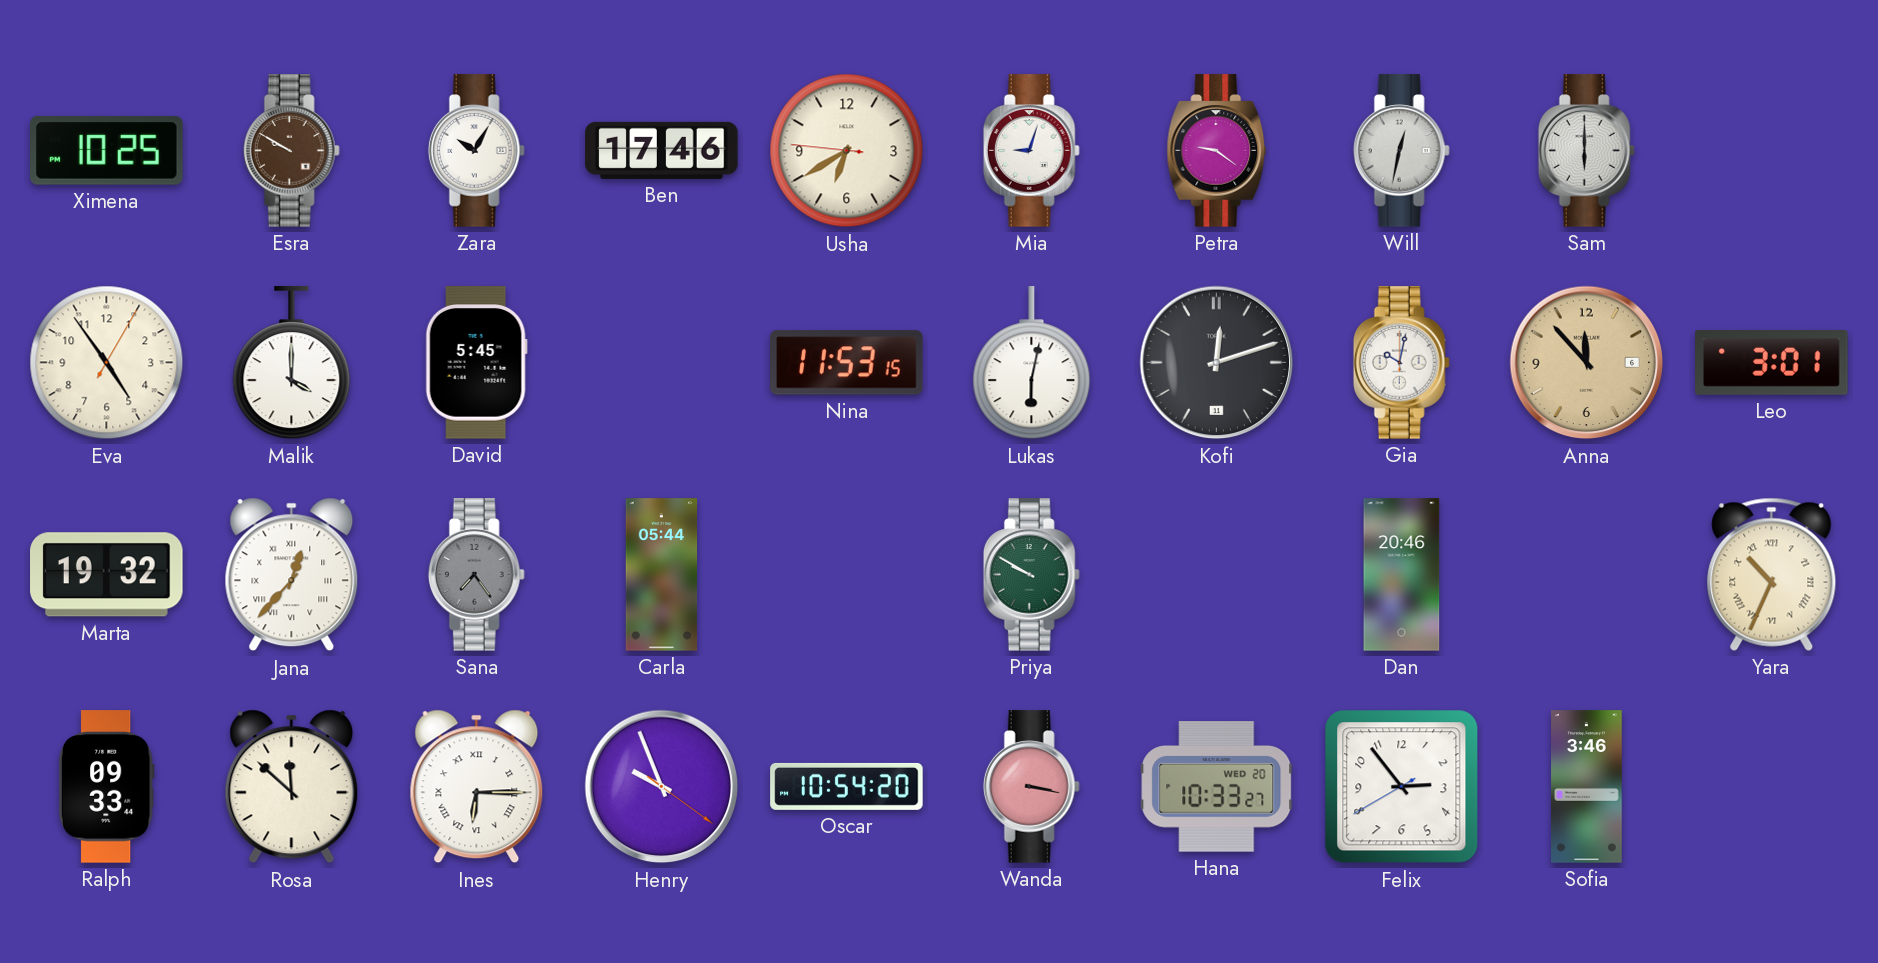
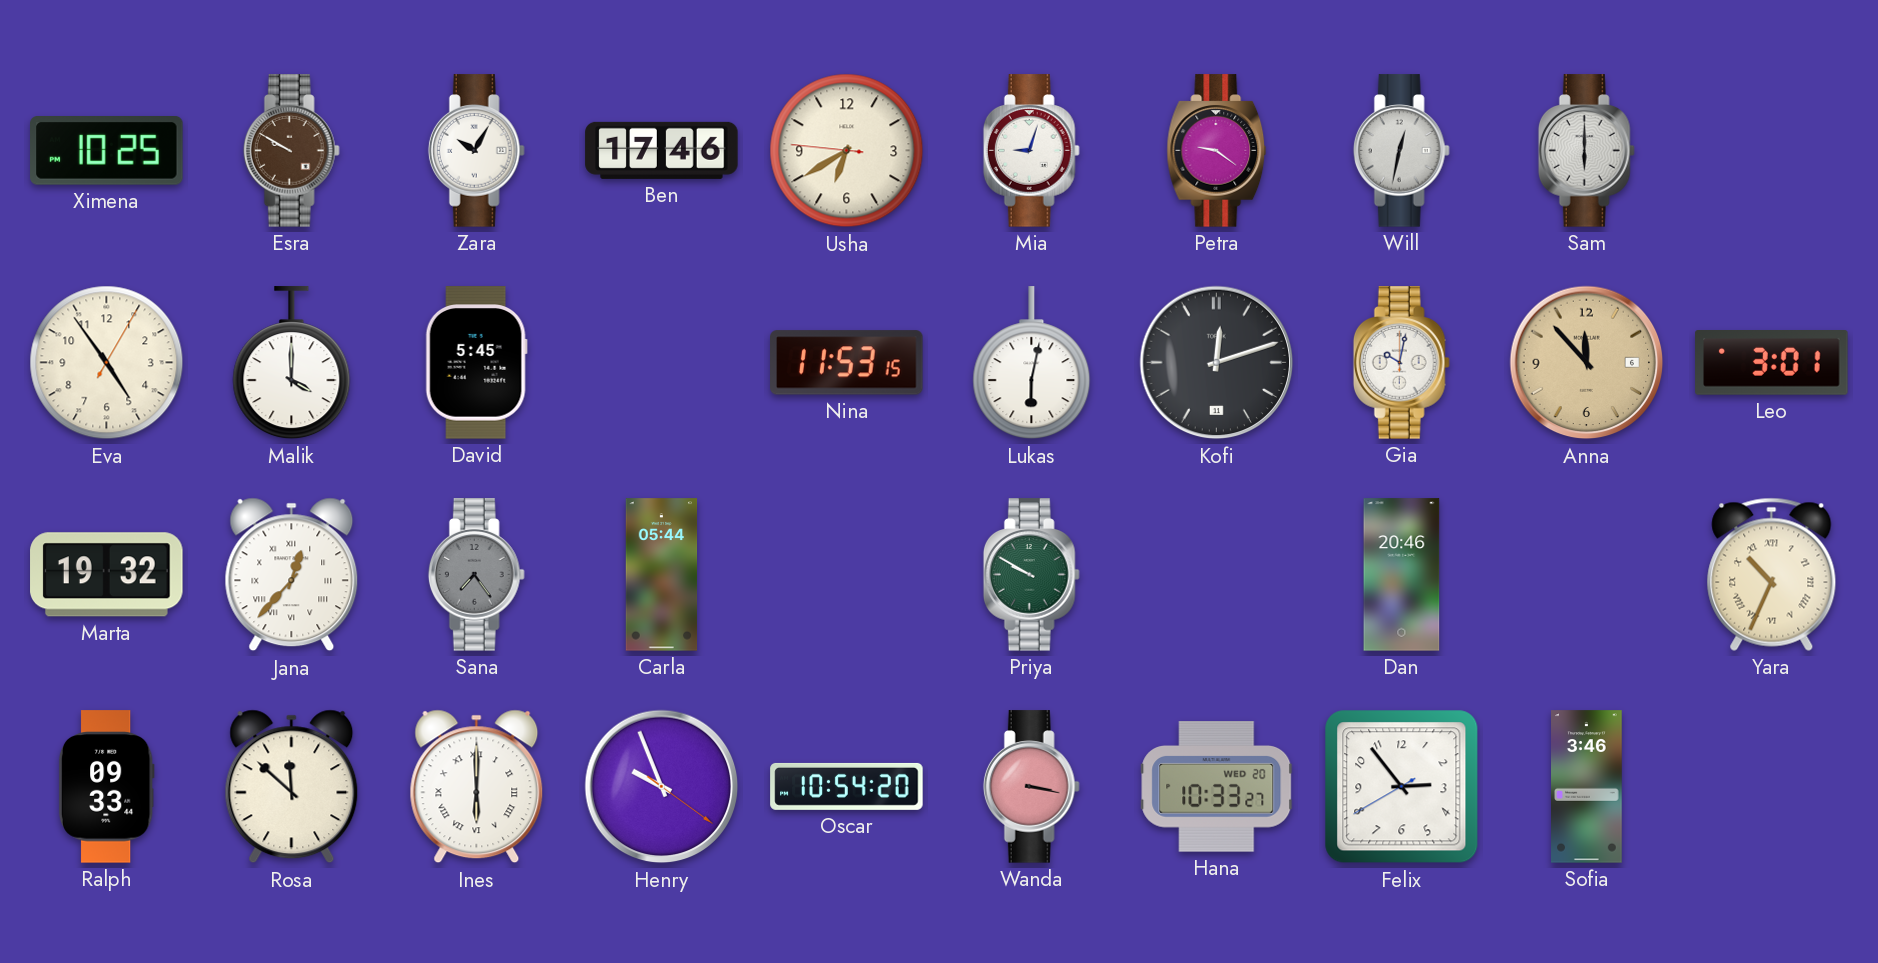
Ines: 6:15 -> 6:00 (477, 787)
